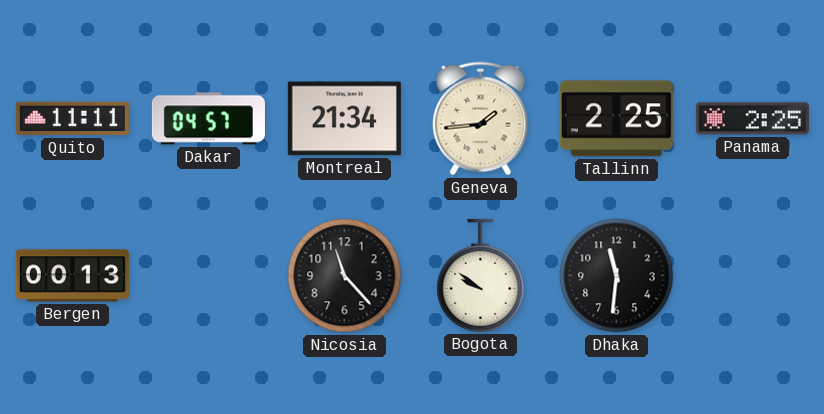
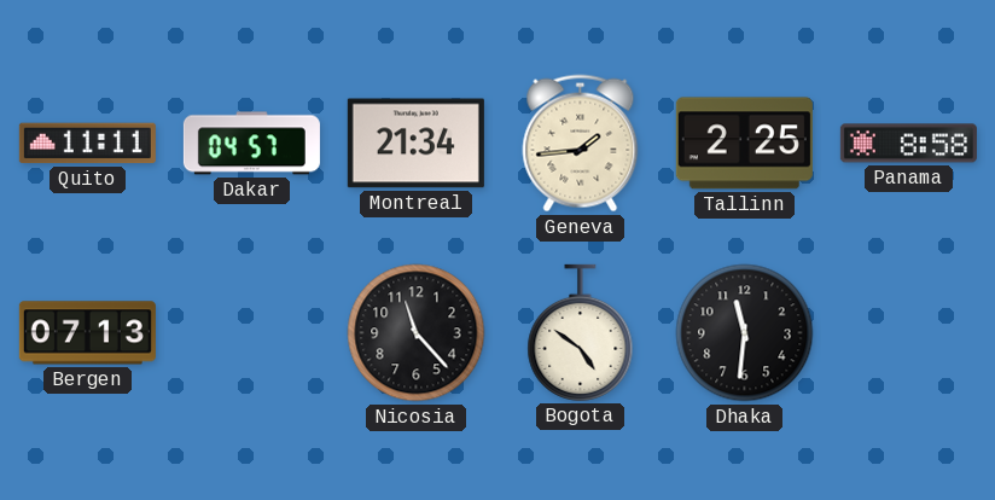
Panama: 2:25 -> 8:58 (908, 144)
Bergen: 00:13 -> 07:13 (87, 333)
Bogota: 9:51 -> 4:51 (581, 332)
